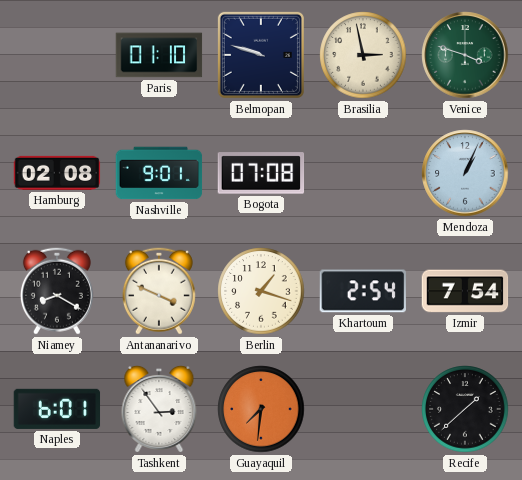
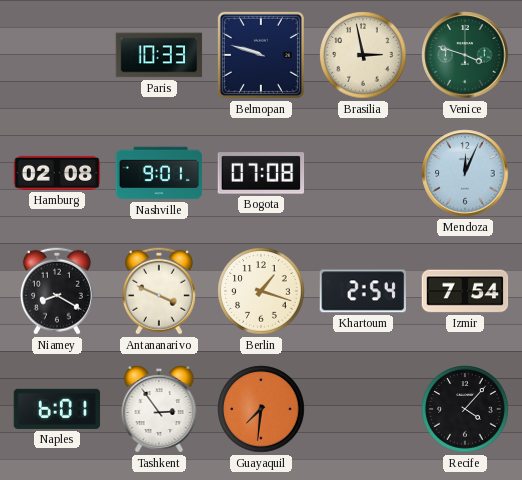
Paris: 01:10 -> 10:33 (159, 55)
Mendoza: 1:04 -> 12:04 (465, 173)
Recife: 1:38 -> 4:07 (465, 409)
